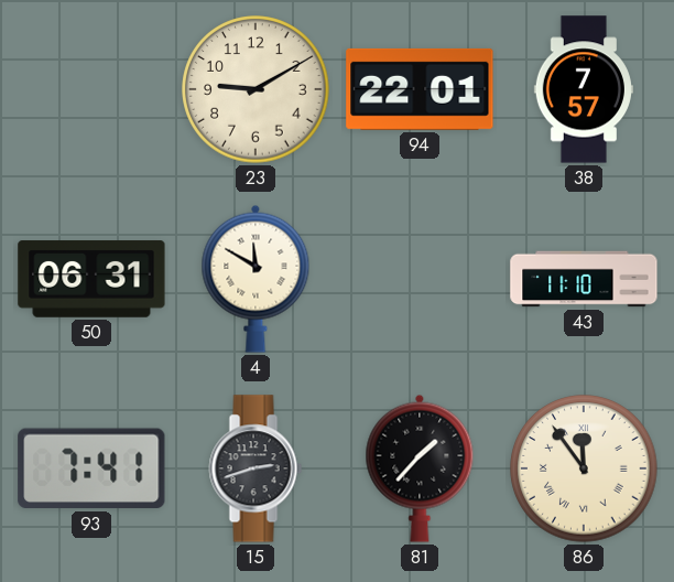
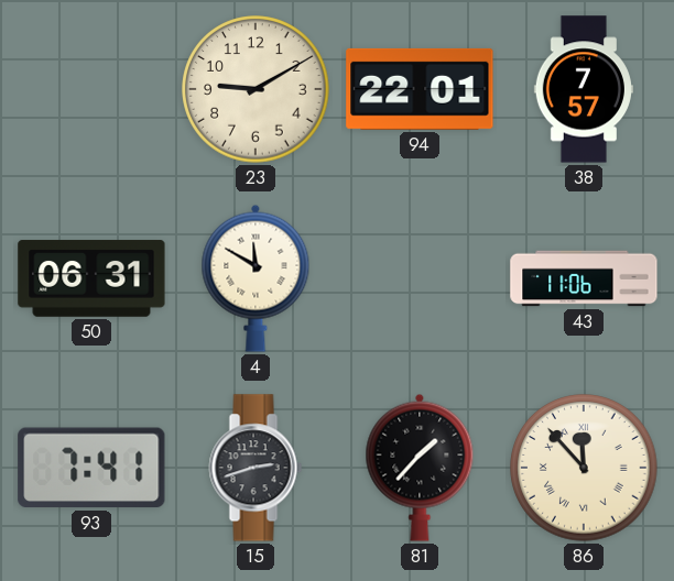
43: 11:10 -> 11:06 (584, 278)
86: 11:54 -> 11:53 (584, 468)
